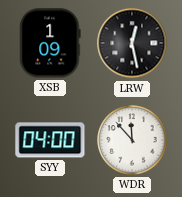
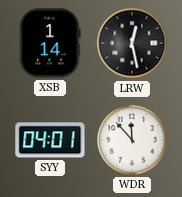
XSB: 1:09 -> 1:14 (50, 43)
SYY: 04:00 -> 04:01 (50, 140)
